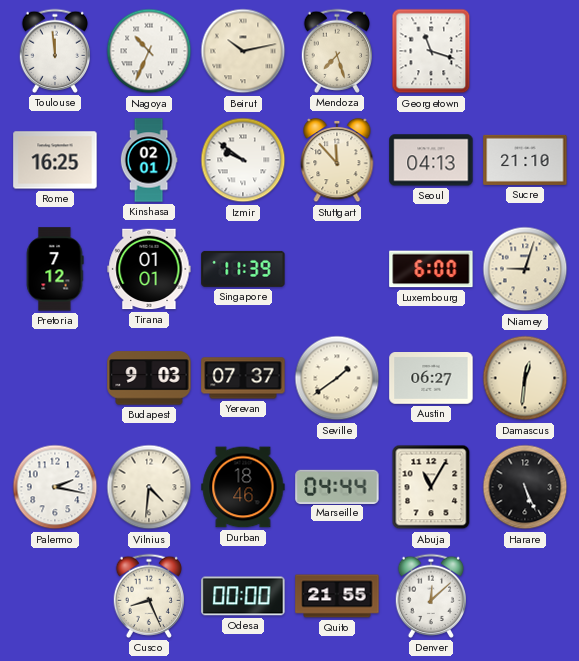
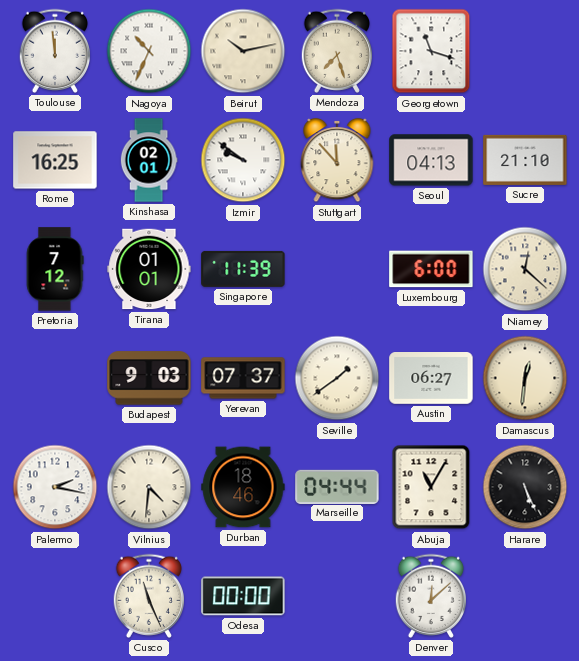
Niamey: 9:03 -> 12:22 (525, 269)
Cusco: 8:26 -> 11:26 (148, 596)
Quito: 21:55 -> none (337, 596)
